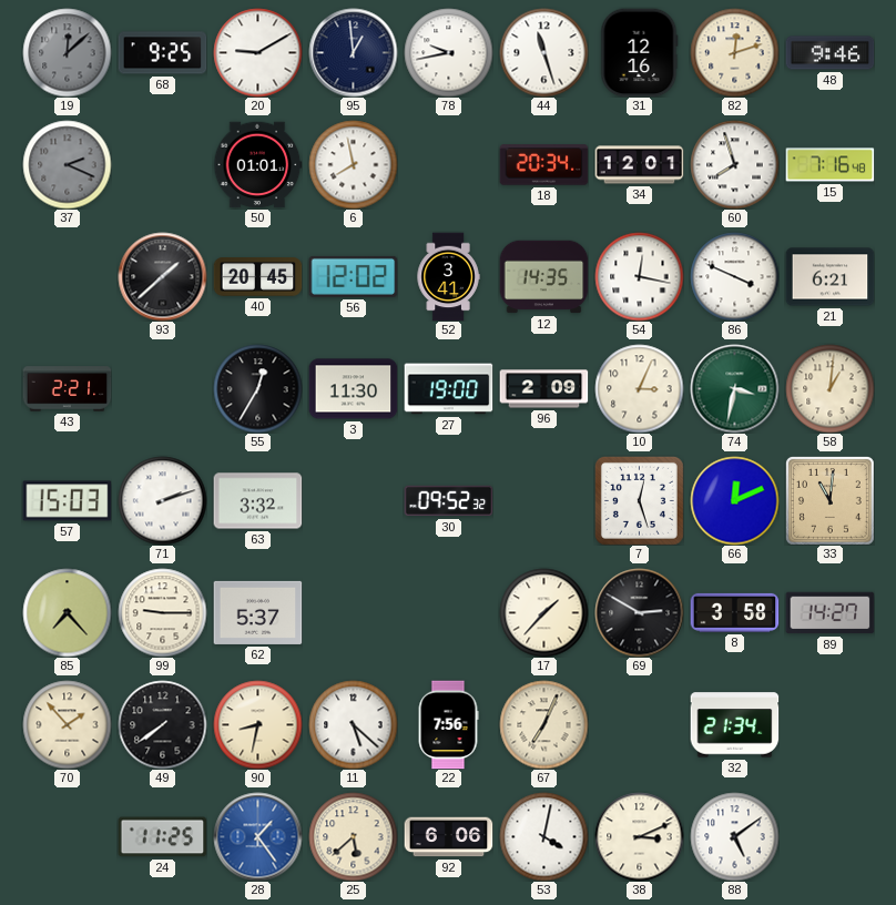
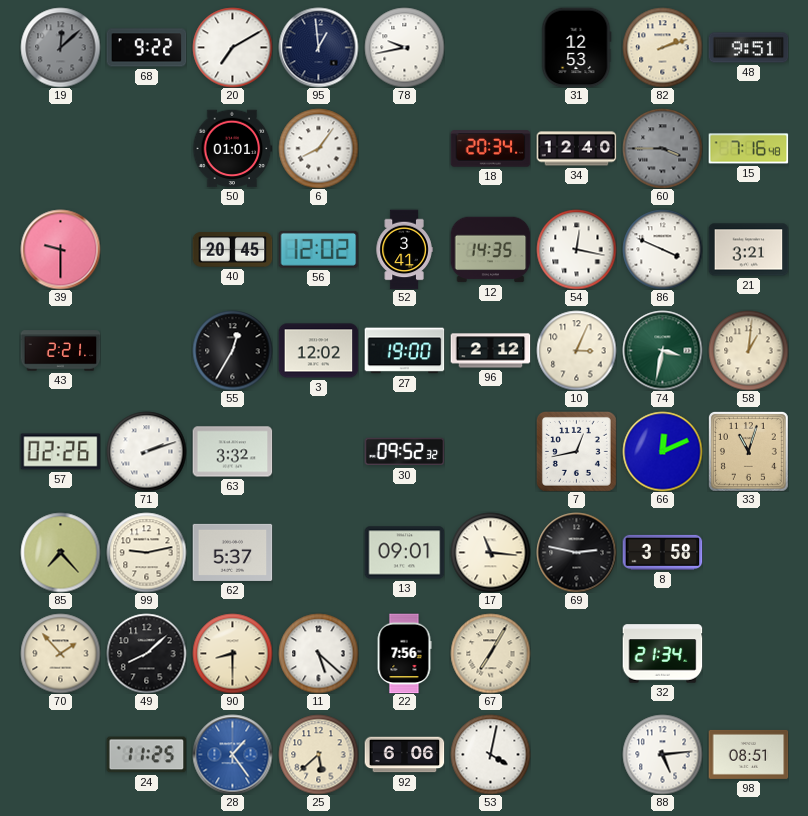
68: 9:25 -> 9:22 (146, 48)
20: 9:10 -> 7:10 (232, 47)
44: 11:27 -> none (543, 52)
31: 12:16 -> 12:53 (577, 47)
82: 12:12 -> 2:12 (662, 47)
48: 9:46 -> 9:51 (748, 48)
37: 2:19 -> none (67, 164)
6: 7:58 -> 8:06 (318, 148)
34: 12:01 -> 12:40 (576, 149)
60: 7:57 -> 3:45 (662, 148)
60 dial: white -> grey (662, 148)
39: none -> 9:30 (60, 249)
93: 1:38 -> none (162, 276)
21: 6:21 -> 3:21 (748, 250)
3: 11:30 -> 12:02 (318, 351)
96: 2:09 -> 2:12 (490, 351)
57: 15:03 -> 02:26 (60, 452)
7: 12:27 -> 12:43 (576, 451)
33: 11:01 -> 11:03 (748, 451)
99: 9:15 -> 9:13 (146, 552)
13: none -> 09:01 (404, 553)
17: 1:37 -> 11:16 (490, 552)
69: 2:50 -> 2:47 (576, 552)
89: 14:27 -> none (829, 613)
49: 7:39 -> 8:08 (146, 653)
90: 8:32 -> 8:30 (232, 653)
67: 7:04 -> 7:05 (490, 653)
38: 3:11 -> none (639, 836)
88: 5:09 -> 5:14 (662, 754)
98: none -> 08:51 (748, 754)
